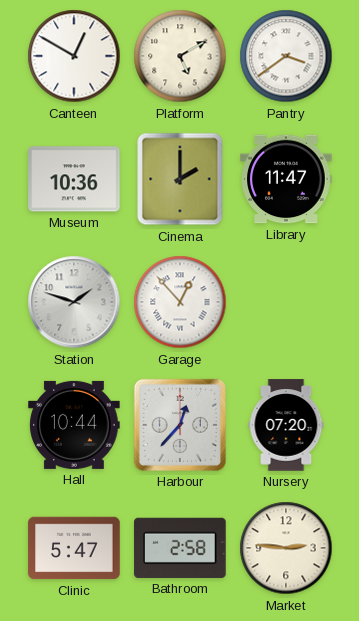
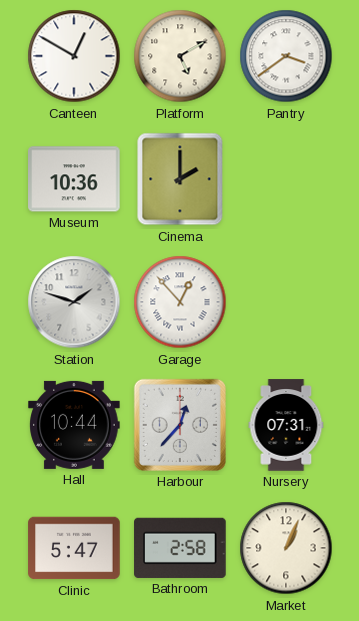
Library: 11:47 -> none (286, 179)
Nursery: 07:20 -> 07:31 (286, 425)
Market: 2:46 -> 1:04 (286, 548)
